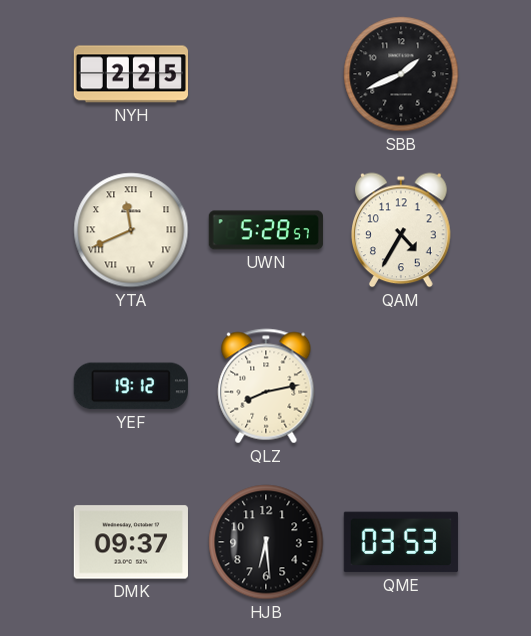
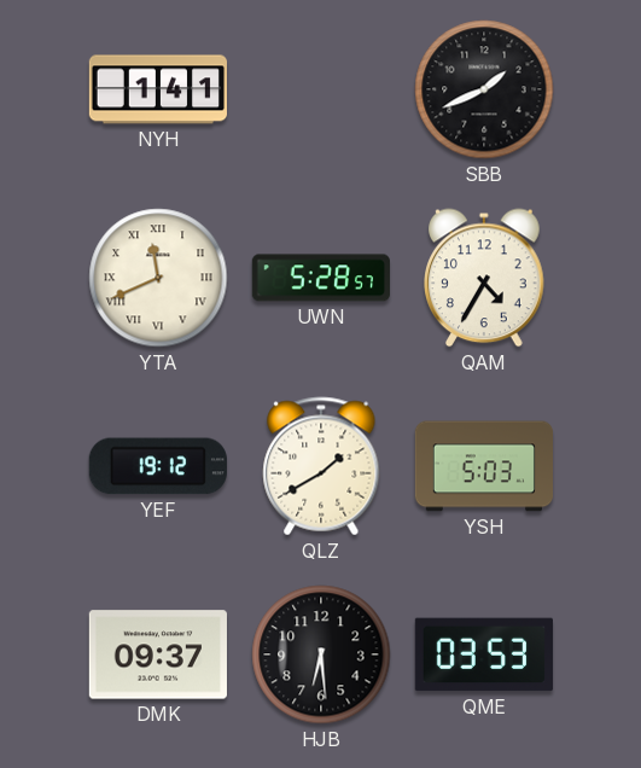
NYH: 2:25 -> 1:41 (157, 89)
QLZ: 8:13 -> 1:40 (321, 466)
YSH: none -> 5:03 (483, 466)
